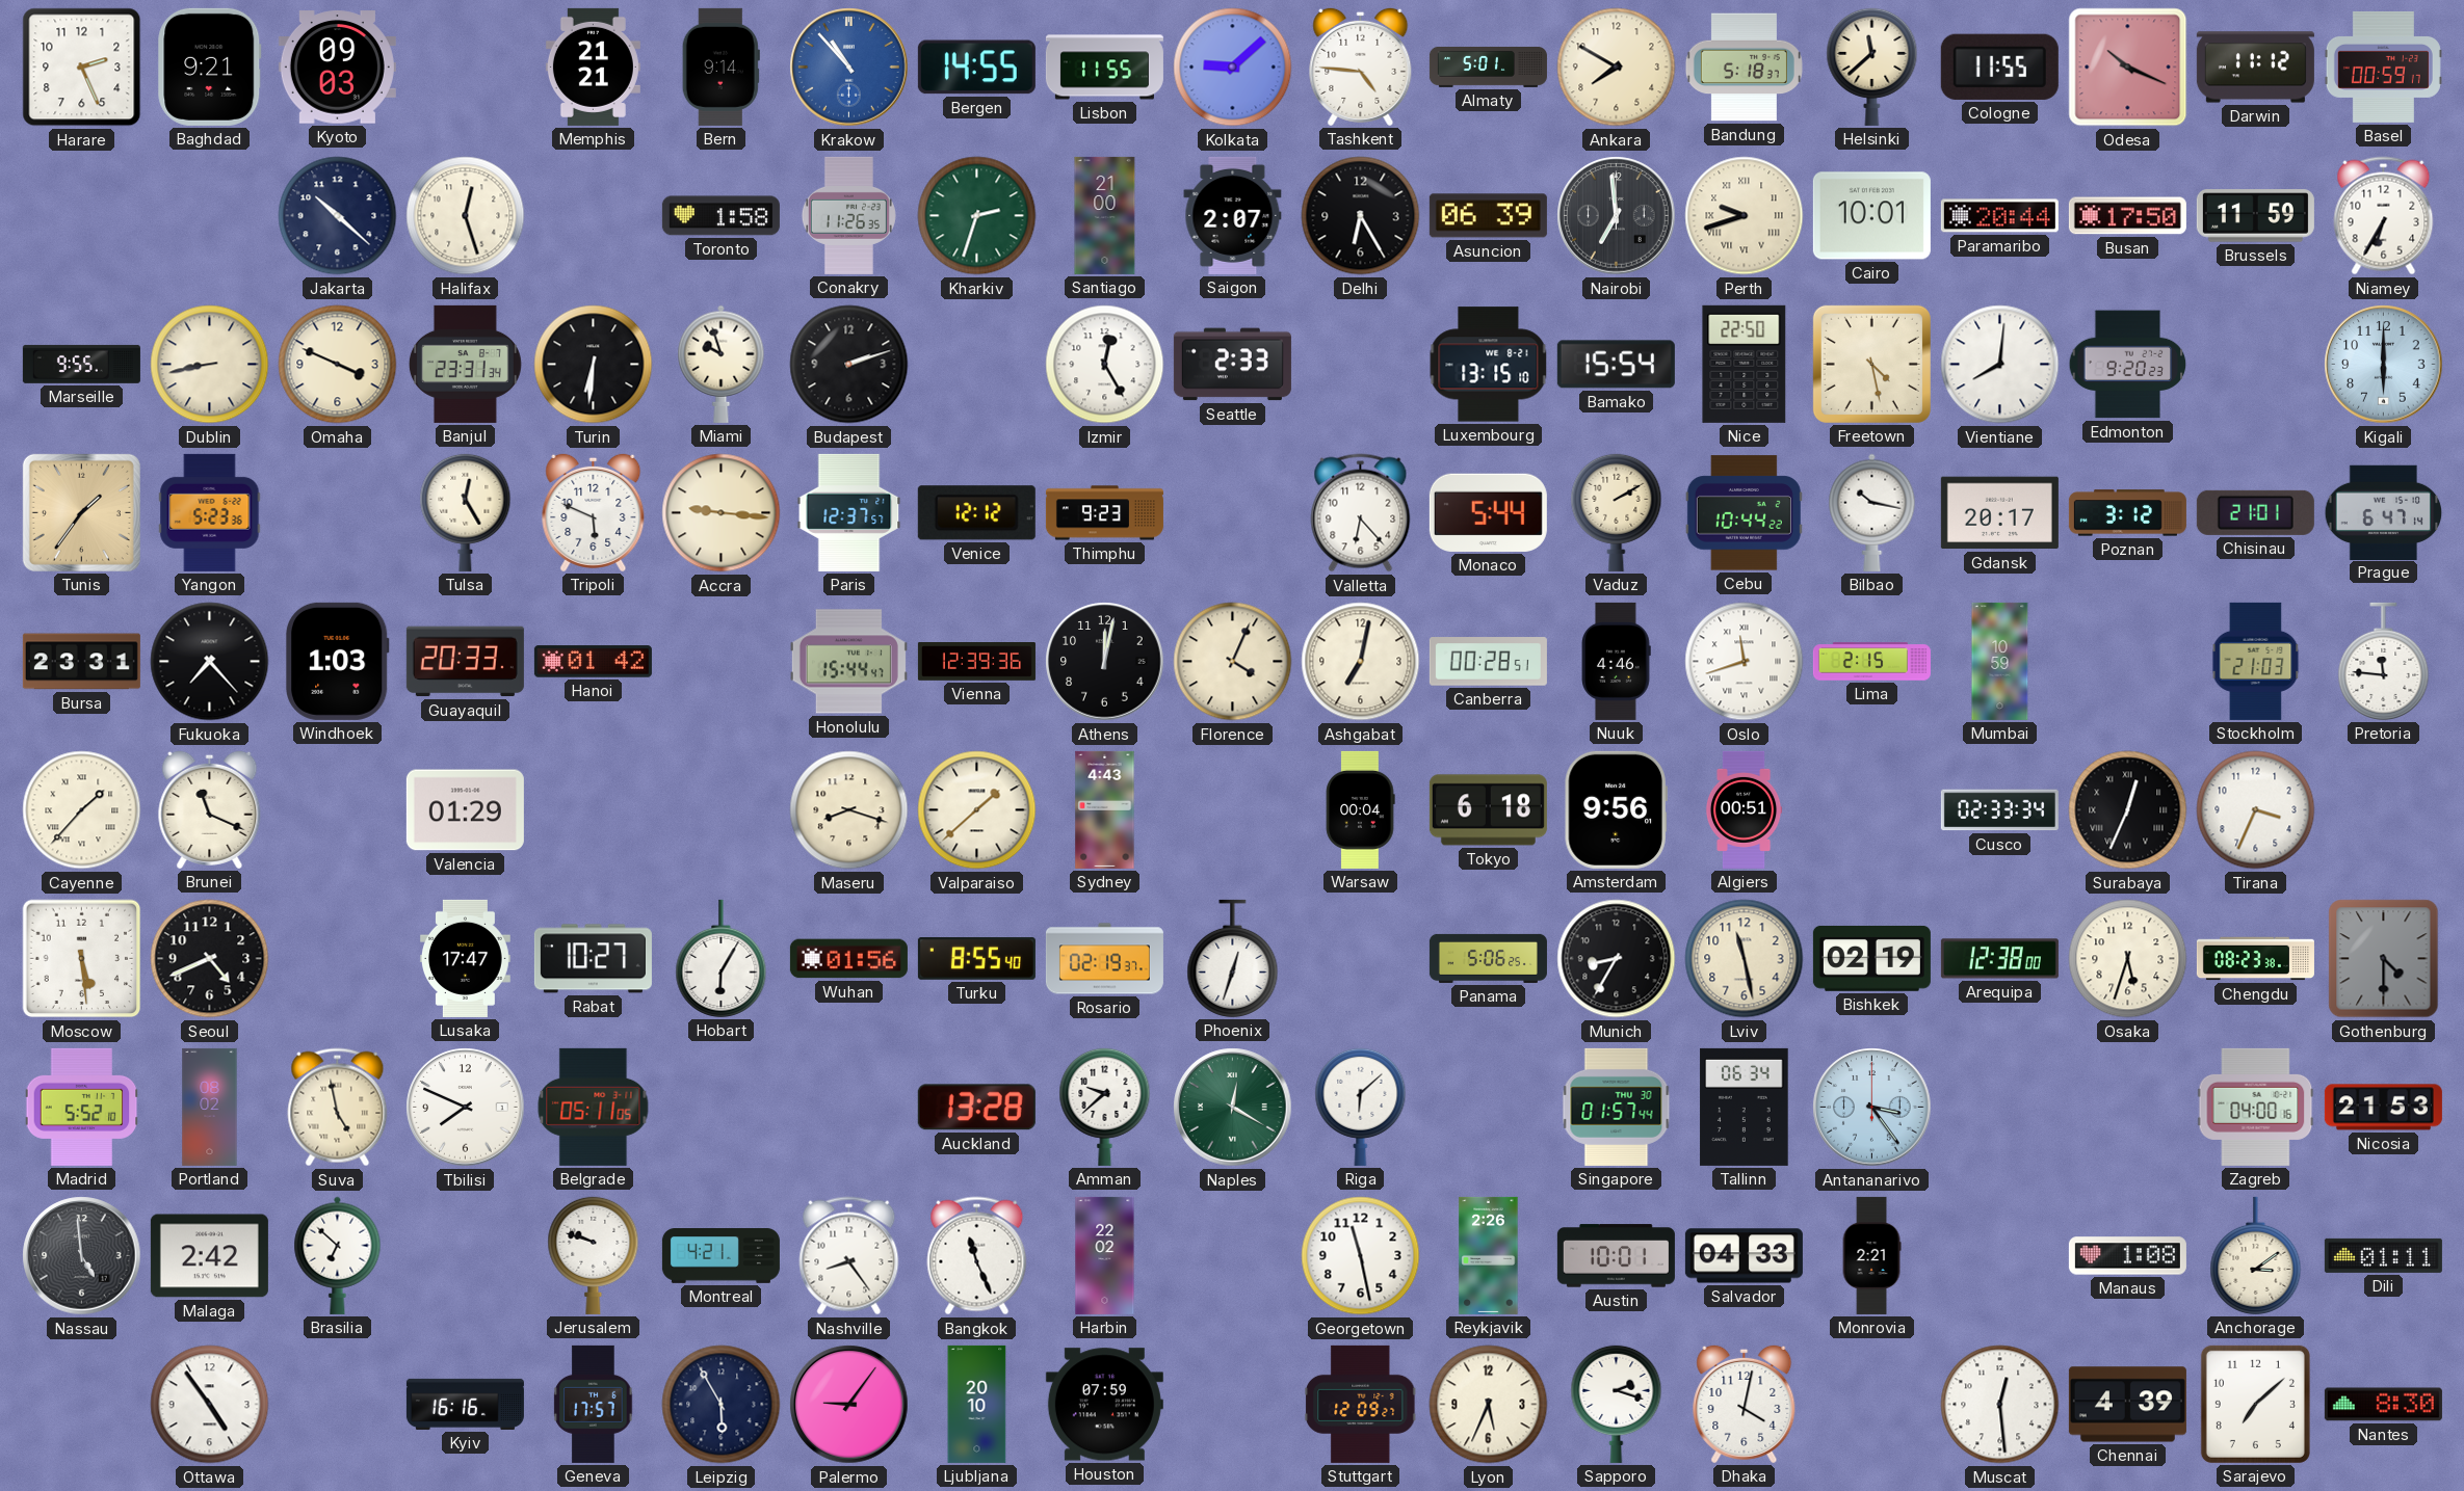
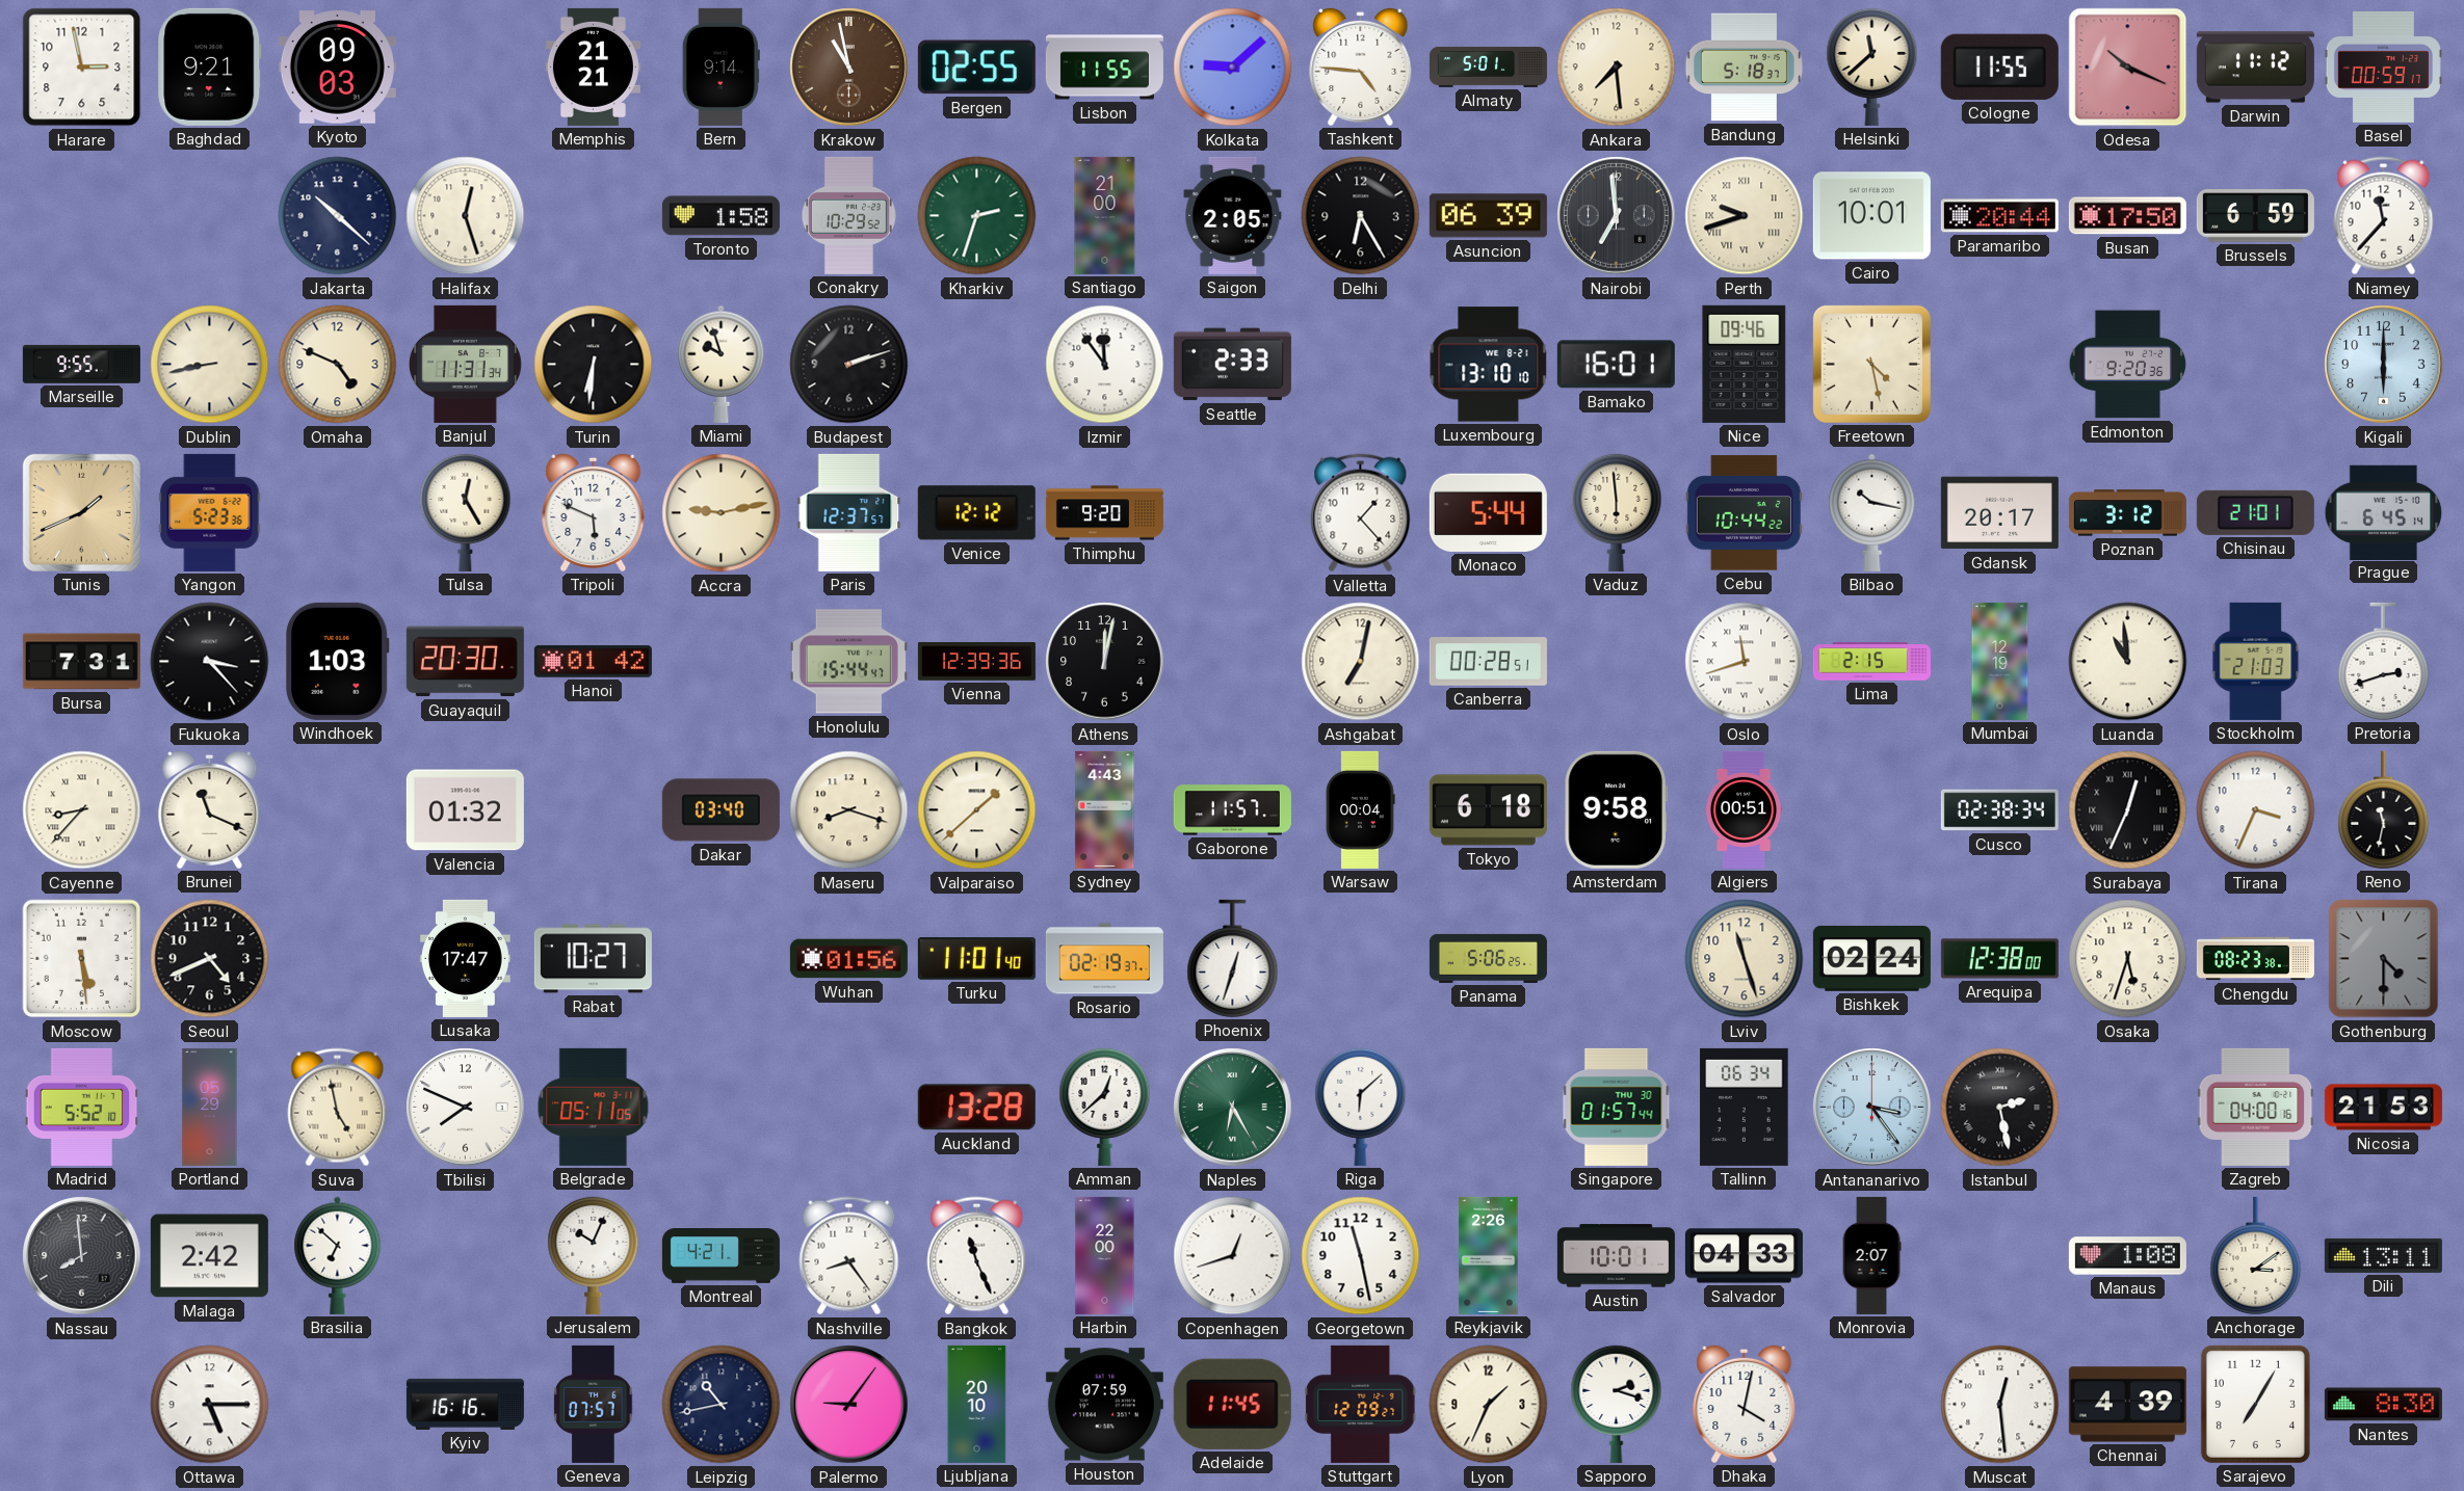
Harare: 2:26 -> 2:58 (82, 68)
Krakow: 10:53 -> 10:58 (849, 68)
Krakow dial: blue -> brown (849, 68)
Bergen: 14:55 -> 02:55 (976, 68)
Ankara: 7:50 -> 7:29 (1617, 68)
Conakry: 11:26 -> 10:29 (848, 215)
Saigon: 2:07 -> 2:05 (1233, 215)
Brussels: 11:59 -> 6:59 (2255, 216)
Niamey: 6:35 -> 11:37 (2384, 216)
Omaha: 3:49 -> 4:49 (338, 365)
Banjul: 23:31 -> 11:31 (465, 364)
Izmir: 12:25 -> 11:54 (1105, 365)
Luxembourg: 13:15 -> 13:10 (1489, 365)
Bamako: 15:54 -> 16:01 (1616, 365)
Nice: 22:50 -> 09:46 (1745, 364)
Vientiane: 8:01 -> none (2000, 365)
Edmonton: 9:20:23 -> 9:20:36 (2128, 365)
Tunis: 1:36 -> 1:41 (81, 512)
Accra: 9:16 -> 9:13 (722, 513)
Thimphu: 9:23 -> 9:20 (1104, 513)
Valletta: 6:23 -> 1:23 (1361, 513)
Vaduz: 2:10 -> 5:59 (1617, 512)
Prague: 6:47 -> 6:45 (2384, 512)
Bursa: 23:31 -> 7:31 (81, 662)
Fukuoka: 7:23 -> 3:23 (210, 662)
Guayaquil: 20:33 -> 20:30 (465, 662)
Florence: 4:04 -> none (1233, 662)
Nuuk: 4:46 -> none (1616, 661)
Mumbai: 10:59 -> 12:19 (2000, 661)
Luanda: none -> 10:59 (2128, 662)
Pretoria: 11:46 -> 2:42 (2384, 661)
Cayenne: 1:37 -> 8:37 (82, 810)
Valencia: 01:29 -> 01:32 (465, 810)
Dakar: none -> 03:40 (720, 810)
Gaborone: none -> 11:57 (1232, 810)
Amsterdam: 9:56 -> 9:58 (1616, 809)
Cusco: 02:33 -> 02:38 (1999, 810)
Reno: none -> 11:32 (2384, 809)
Hobart: 6:05 -> none (722, 958)
Turku: 8:55 -> 11:01 (976, 959)
Munich: 8:35 -> none (1617, 959)
Lviv: 11:28 -> 11:27 (1745, 959)
Bishkek: 02:19 -> 02:24 (1871, 959)
Portland: 08:02 -> 05:29 (210, 1107)
Amman: 9:38 -> 12:38 (1105, 1107)
Naples: 12:20 -> 6:25 (1233, 1108)
Istanbul: none -> 2:28 (2000, 1108)
Nassau: 4:59 -> 7:59 (82, 1256)
Jerusalem: 9:48 -> 10:04 (594, 1255)
Harbin: 22:02 -> 22:00 (1105, 1255)
Copenhagen: none -> 12:42 (1233, 1256)
Monrovia: 2:21 -> 2:07 (1871, 1255)
Dili: 01:11 -> 13:11 (2383, 1255)
Ottawa: 4:54 -> 5:15 (210, 1405)
Geneva: 17:57 -> 07:57 (594, 1404)
Leipzig: 5:55 -> 10:43 (722, 1405)
Adelaide: none -> 11:45 (1232, 1404)
Lyon: 5:34 -> 1:34 (1489, 1405)
Sarajevo: 7:08 -> 7:05 (2255, 1404)
